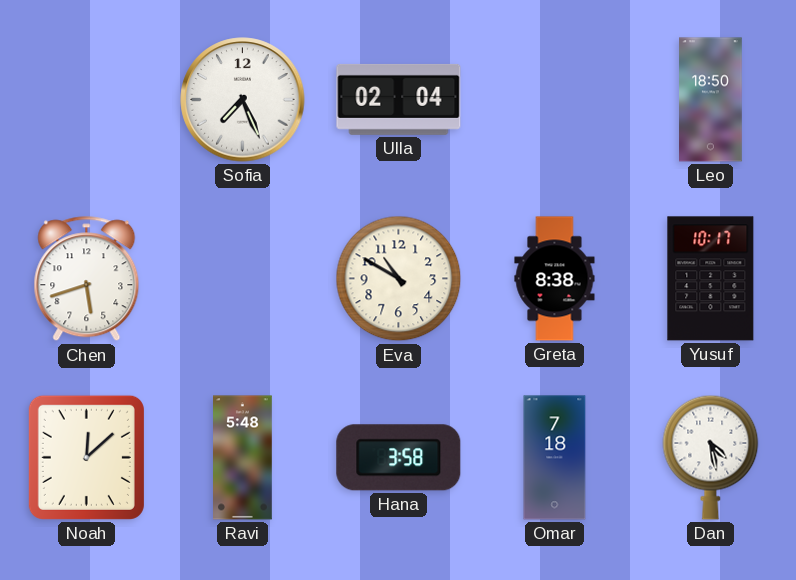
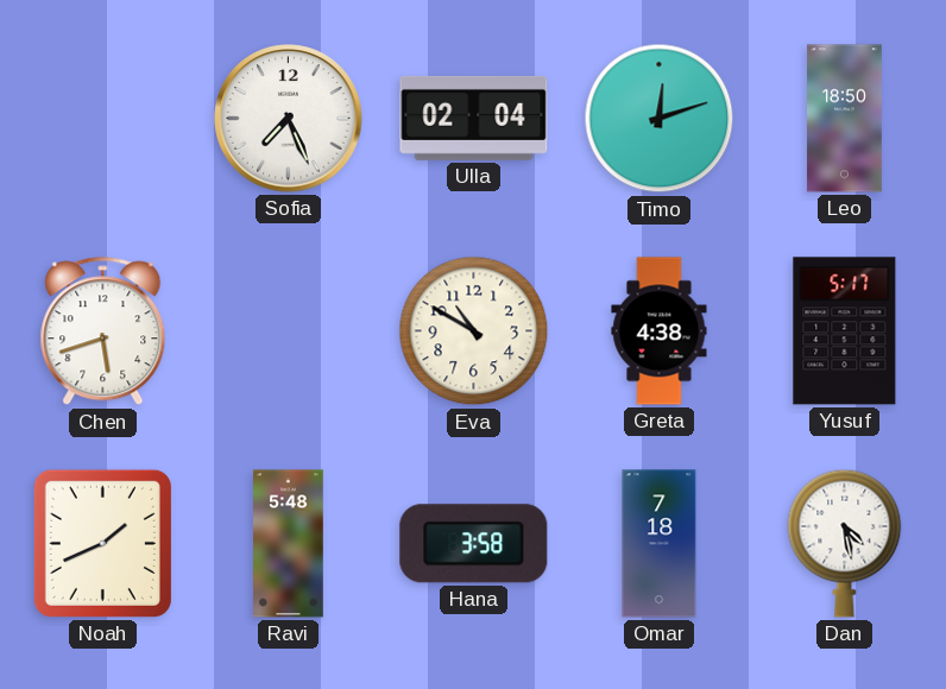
Timo: none -> 12:12 (660, 119)
Greta: 8:38 -> 4:38 (660, 331)
Yusuf: 10:17 -> 5:17 (845, 331)
Noah: 12:08 -> 1:41 (102, 543)
